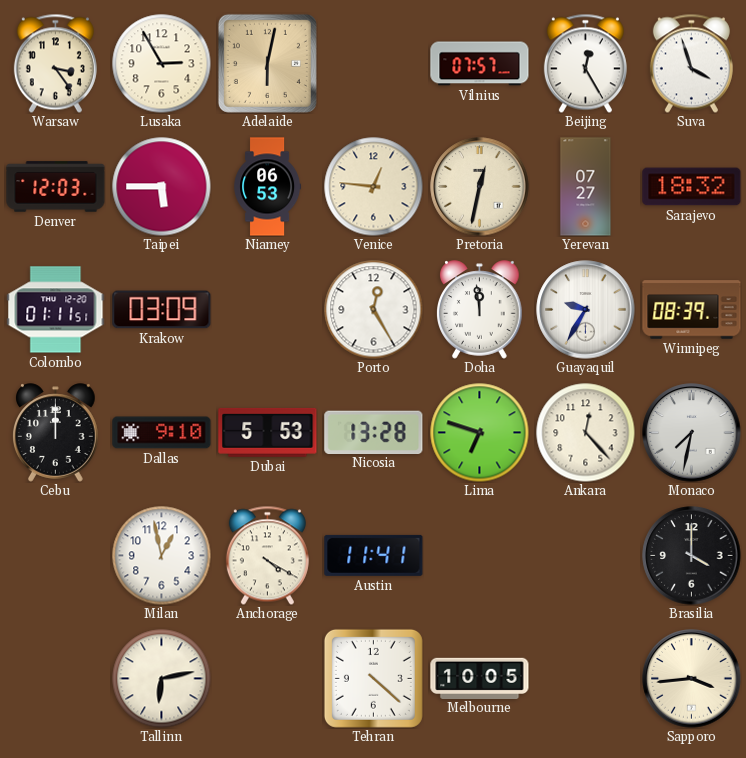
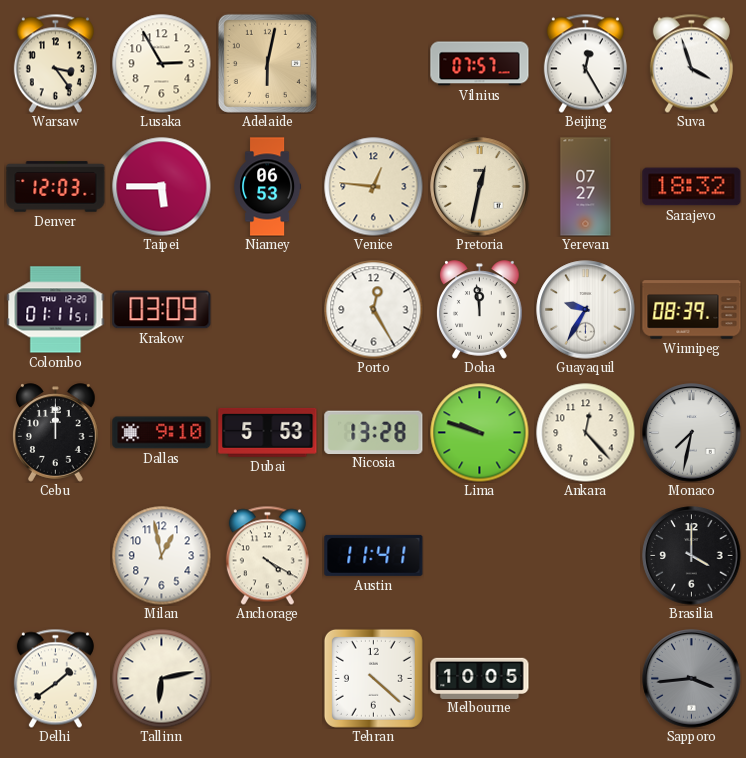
Lima: 6:48 -> 9:48 (480, 433)
Delhi: none -> 1:39 (55, 678)
Sapporo dial: cream -> grey (692, 679)
